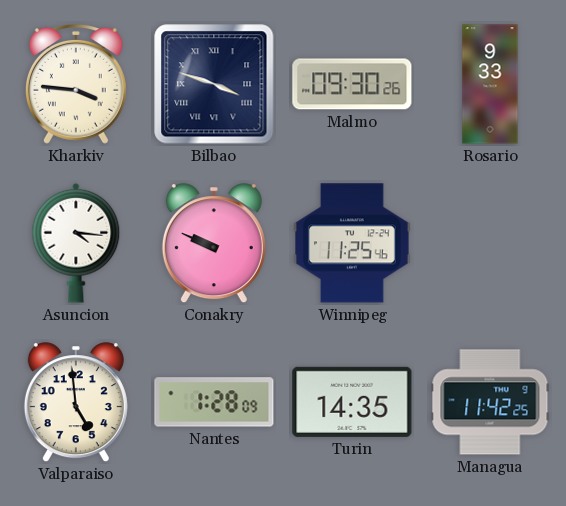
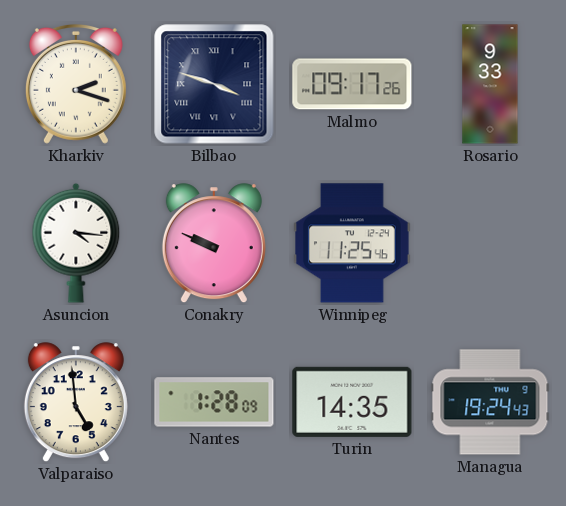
Kharkiv: 3:46 -> 2:18 (76, 84)
Malmo: 09:30 -> 09:17 (352, 84)
Managua: 11:42 -> 19:24 (490, 402)
